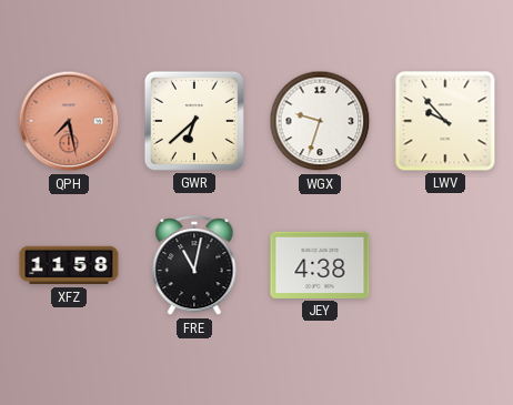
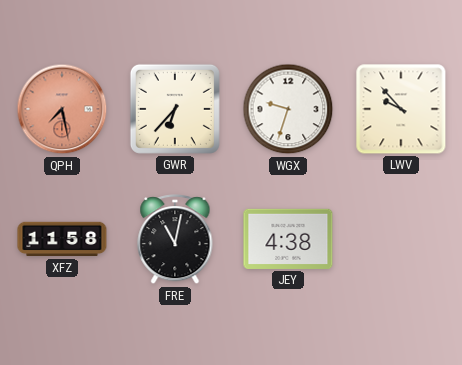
GWR: 6:38 -> 6:37 (175, 109)
